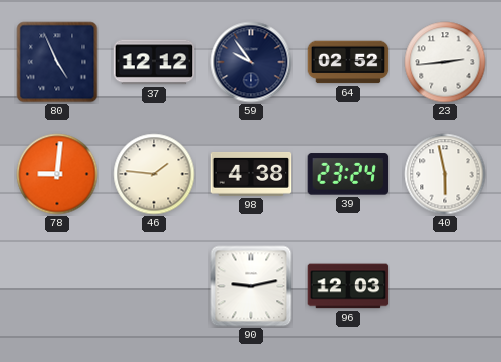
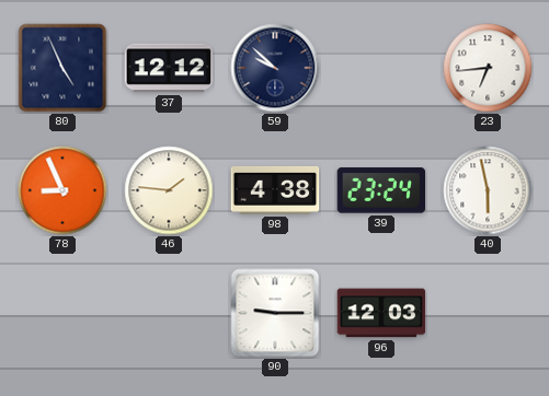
59: 9:54 -> 9:52 (275, 68)
64: 02:52 -> none (348, 62)
23: 2:44 -> 6:44 (488, 68)
78: 9:01 -> 8:56 (62, 190)
90: 9:13 -> 9:15 (275, 313)
